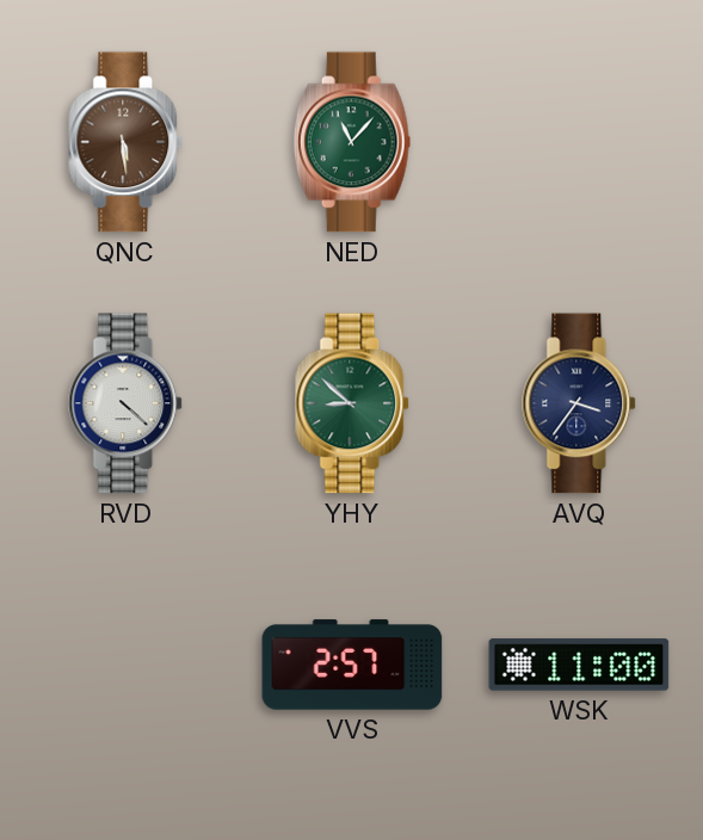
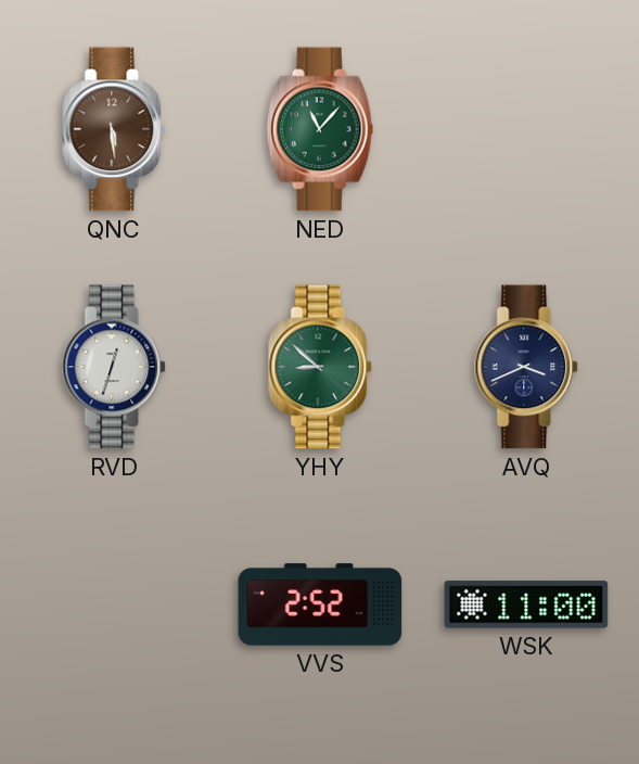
RVD: 4:22 -> 12:33 (115, 367)
AVQ: 3:36 -> 3:41 (527, 367)
VVS: 2:57 -> 2:52 (320, 604)
